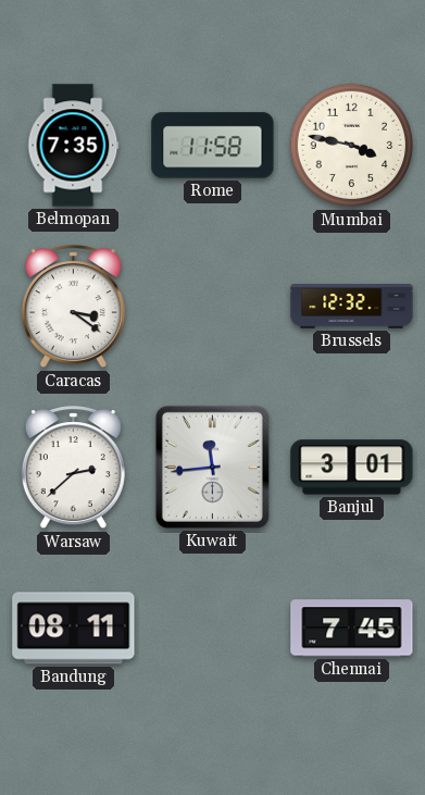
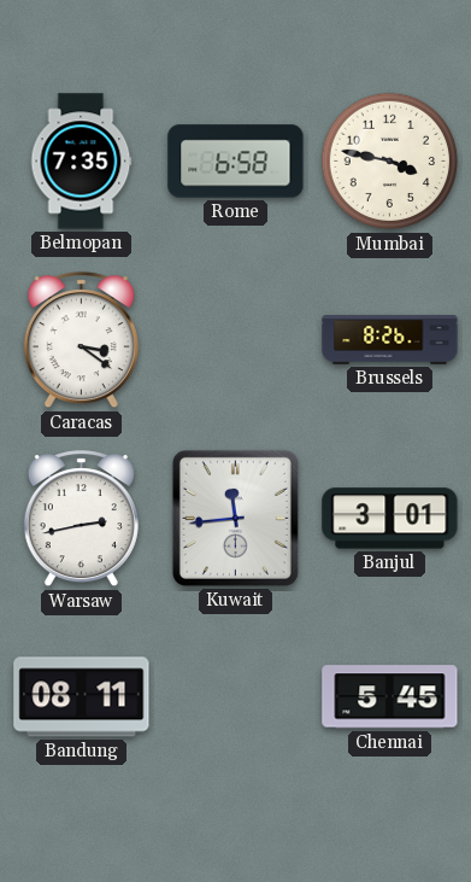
Rome: 11:58 -> 6:58 (236, 162)
Brussels: 12:32 -> 8:26 (390, 340)
Warsaw: 2:38 -> 2:43 (81, 519)
Chennai: 7:45 -> 5:45 (390, 697)
